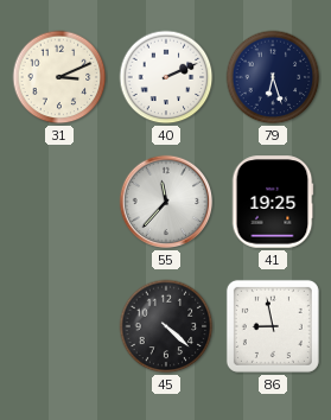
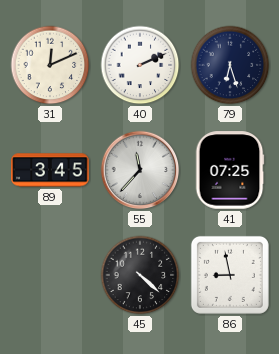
31: 3:11 -> 12:11 (50, 65)
89: none -> 3:45 (50, 170)
41: 19:25 -> 07:25 (230, 170)
